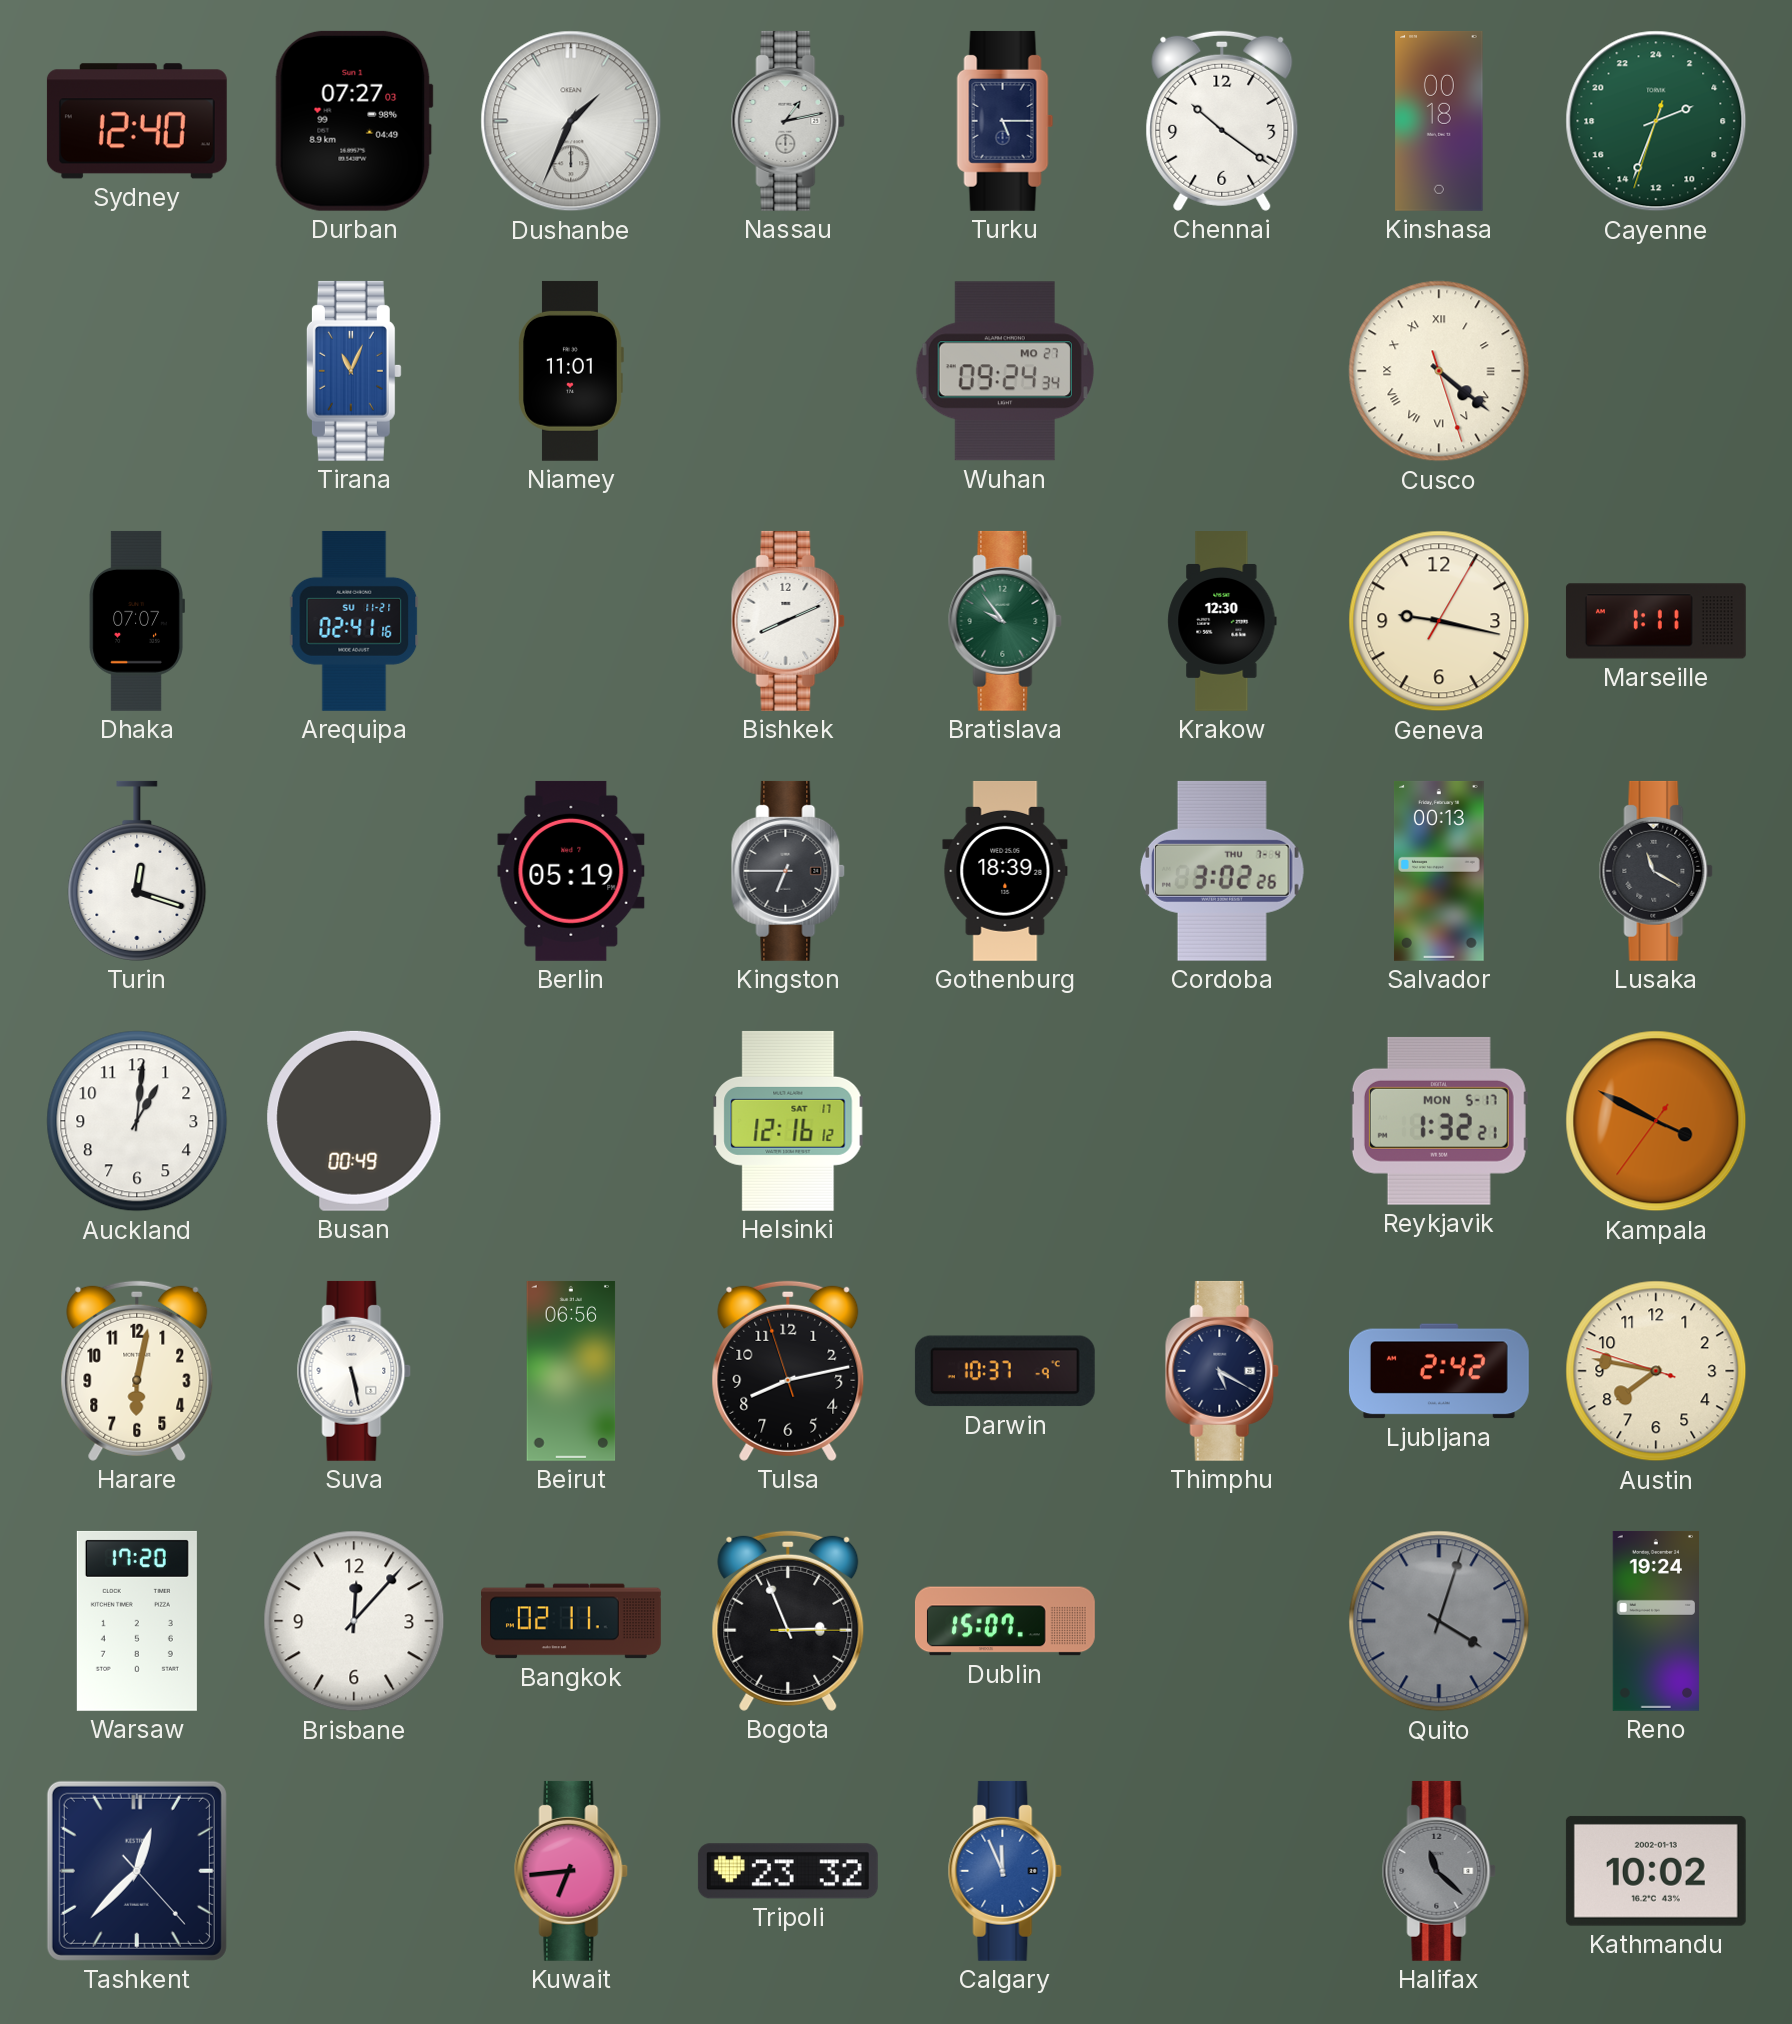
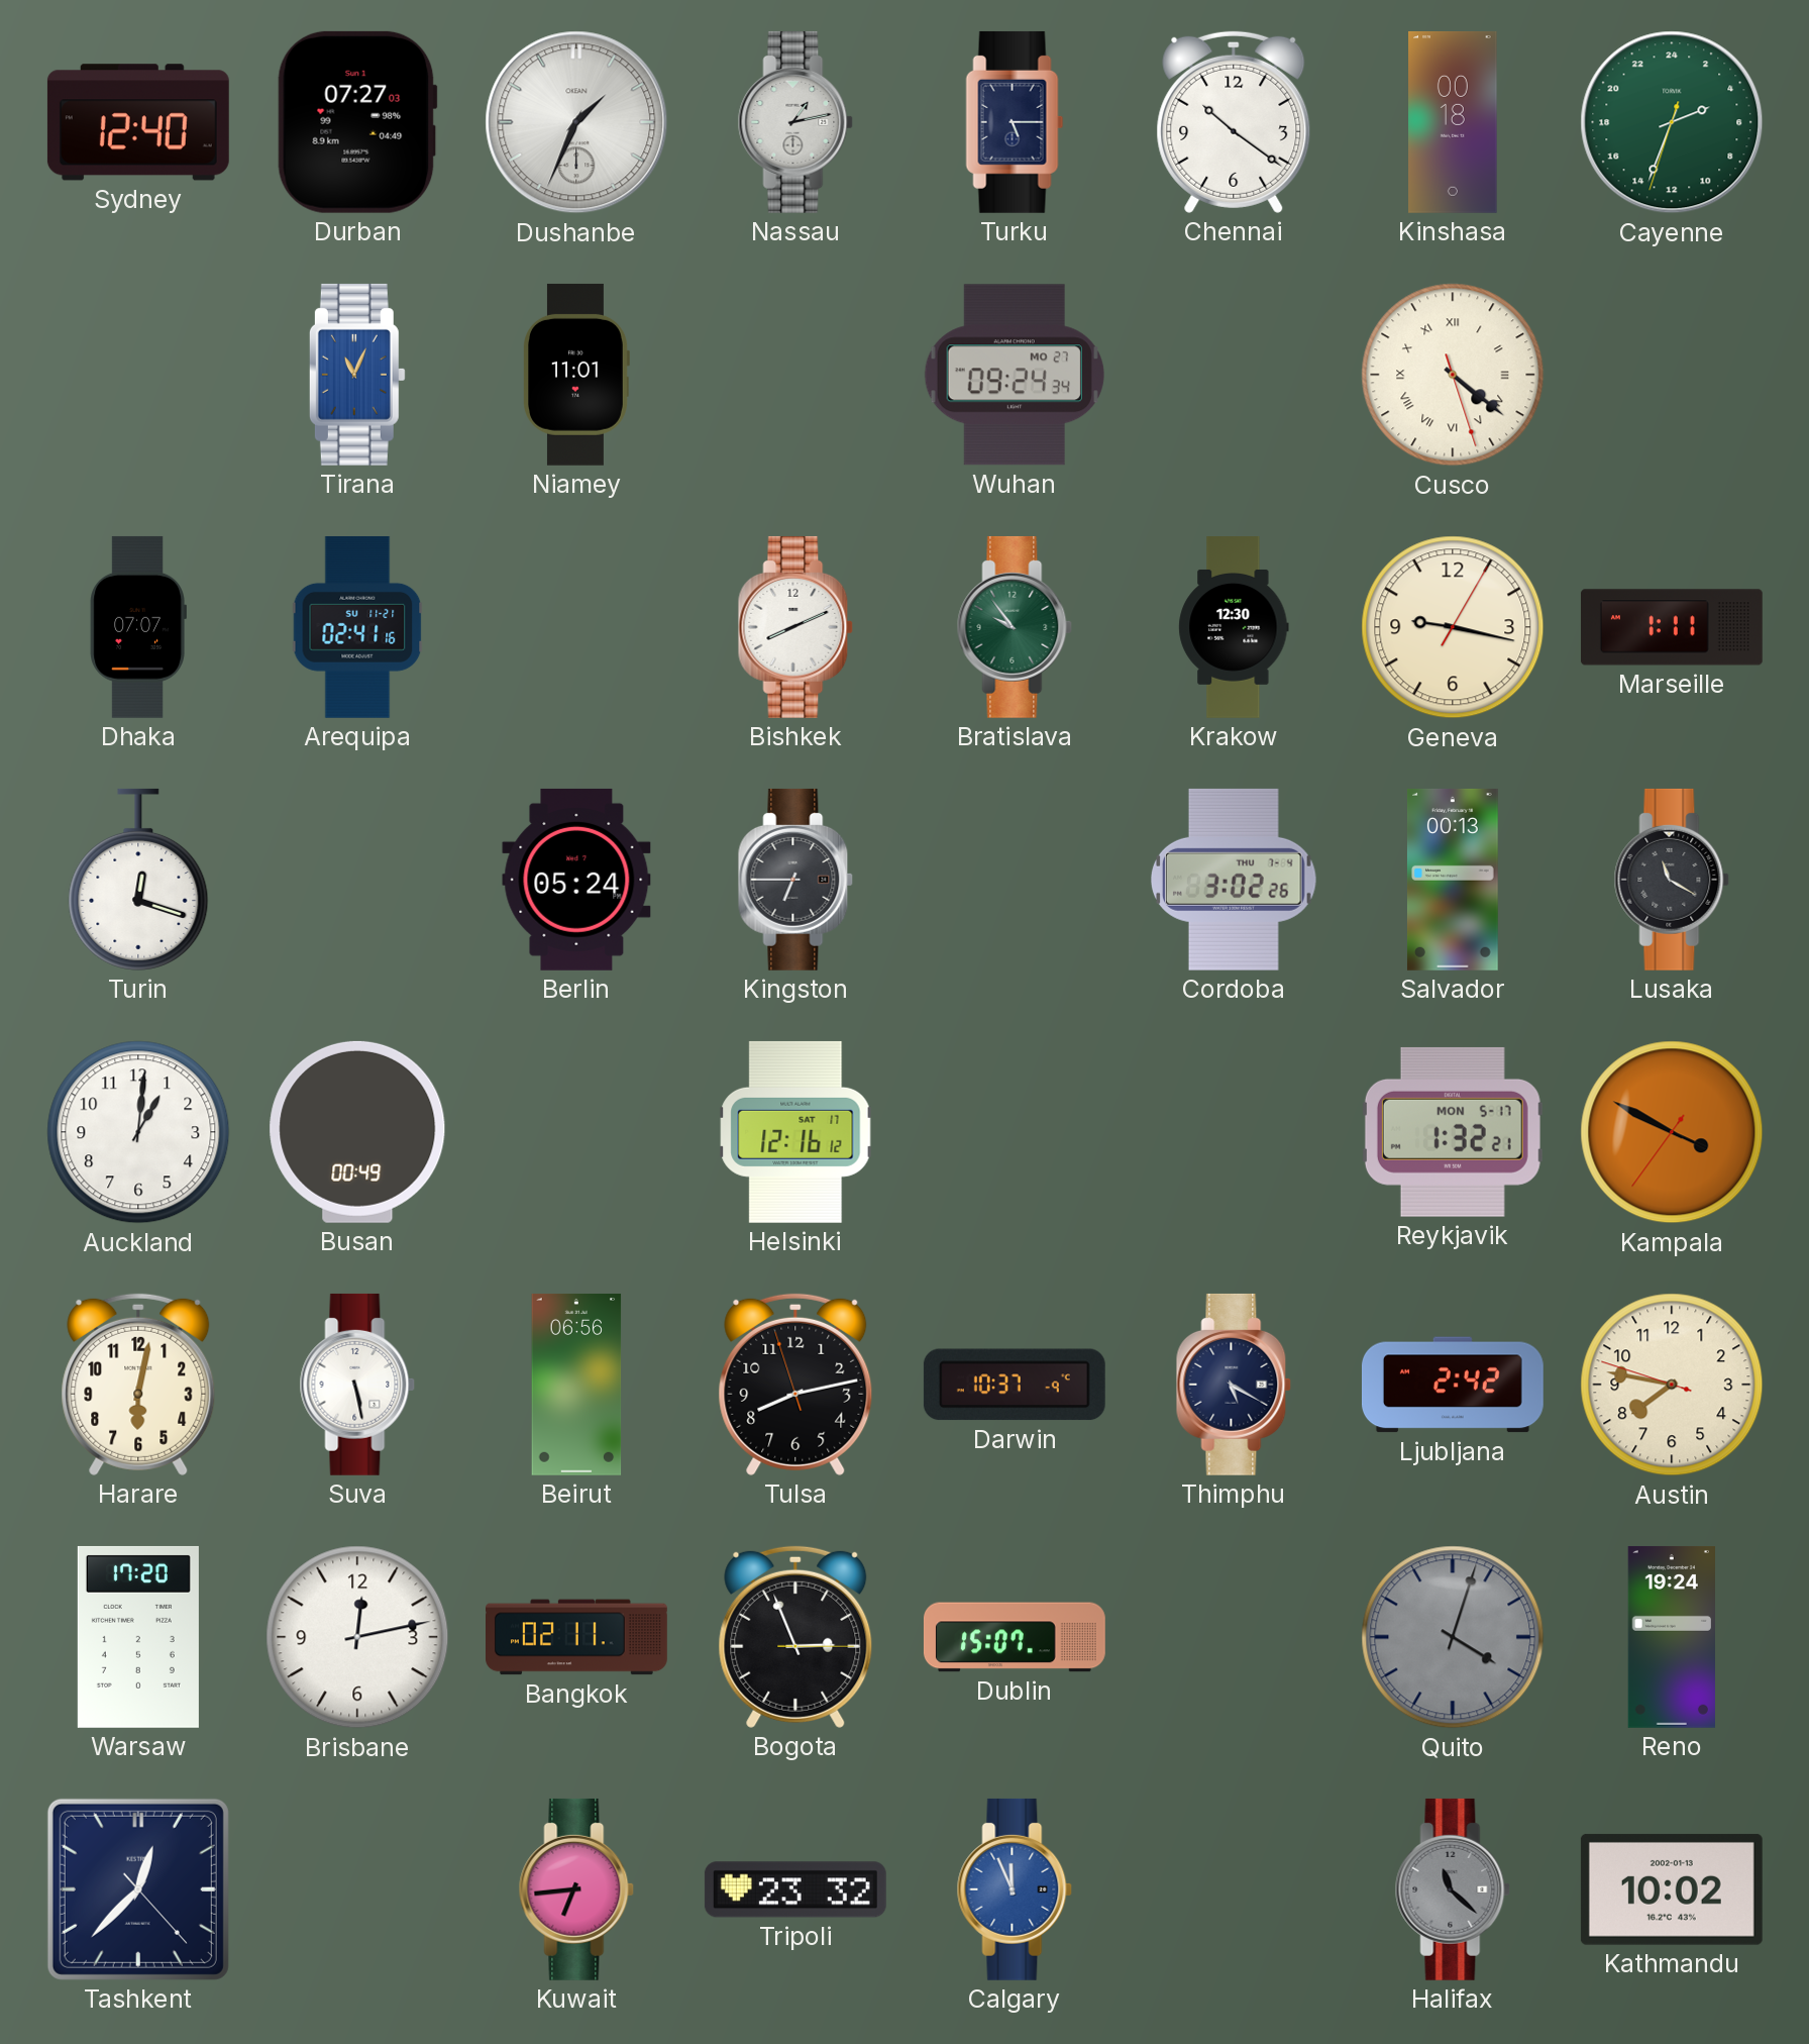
Berlin: 05:19 -> 05:24 (576, 880)
Gothenburg: 18:39 -> none (1005, 871)
Brisbane: 12:07 -> 12:13 (357, 1637)
